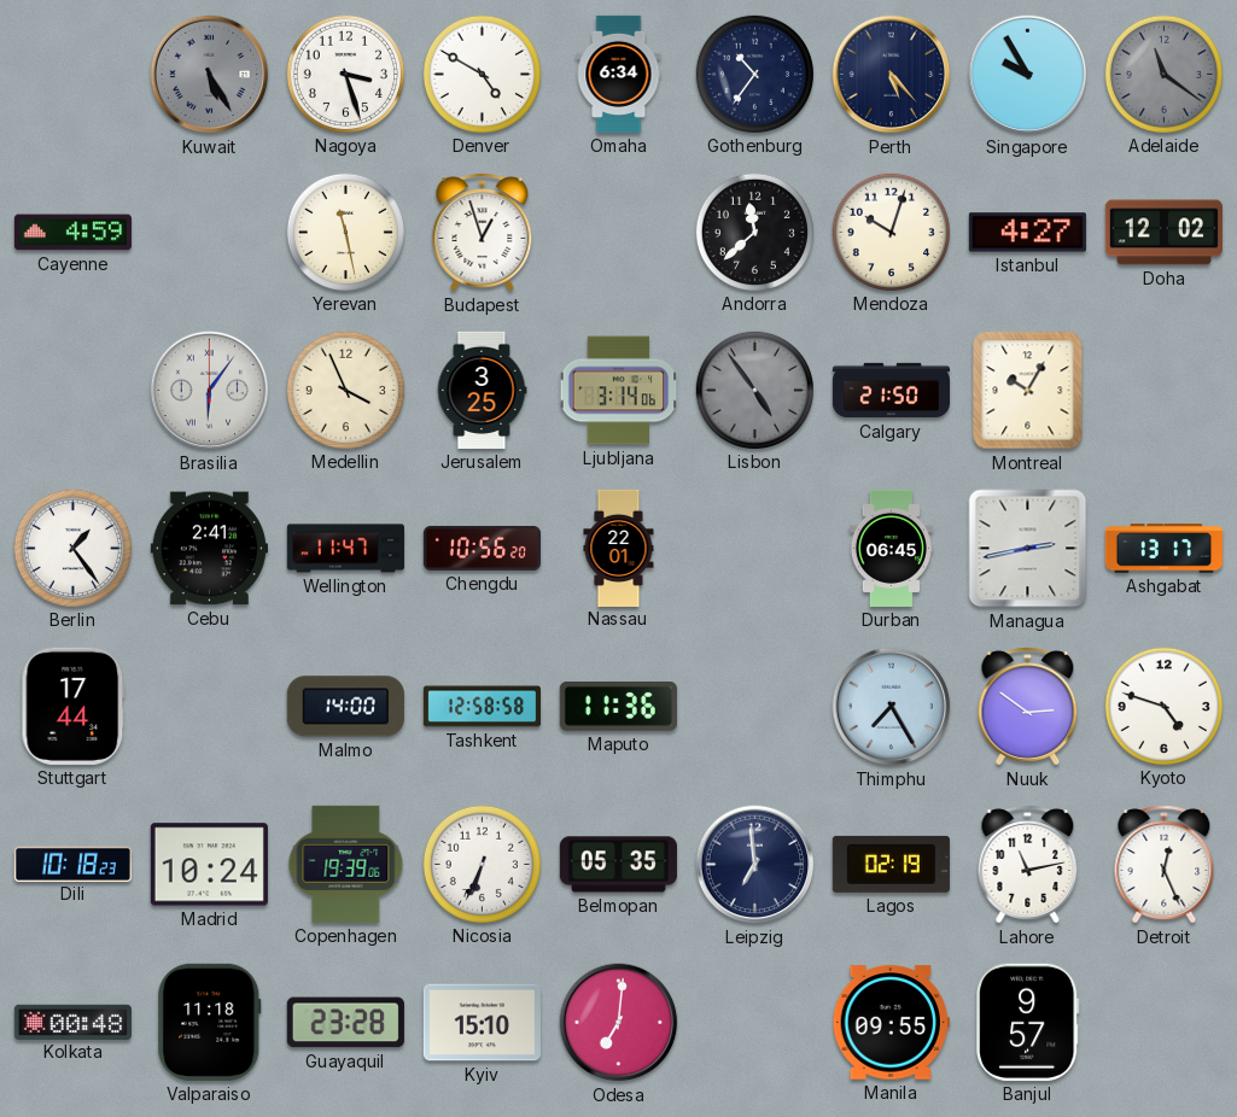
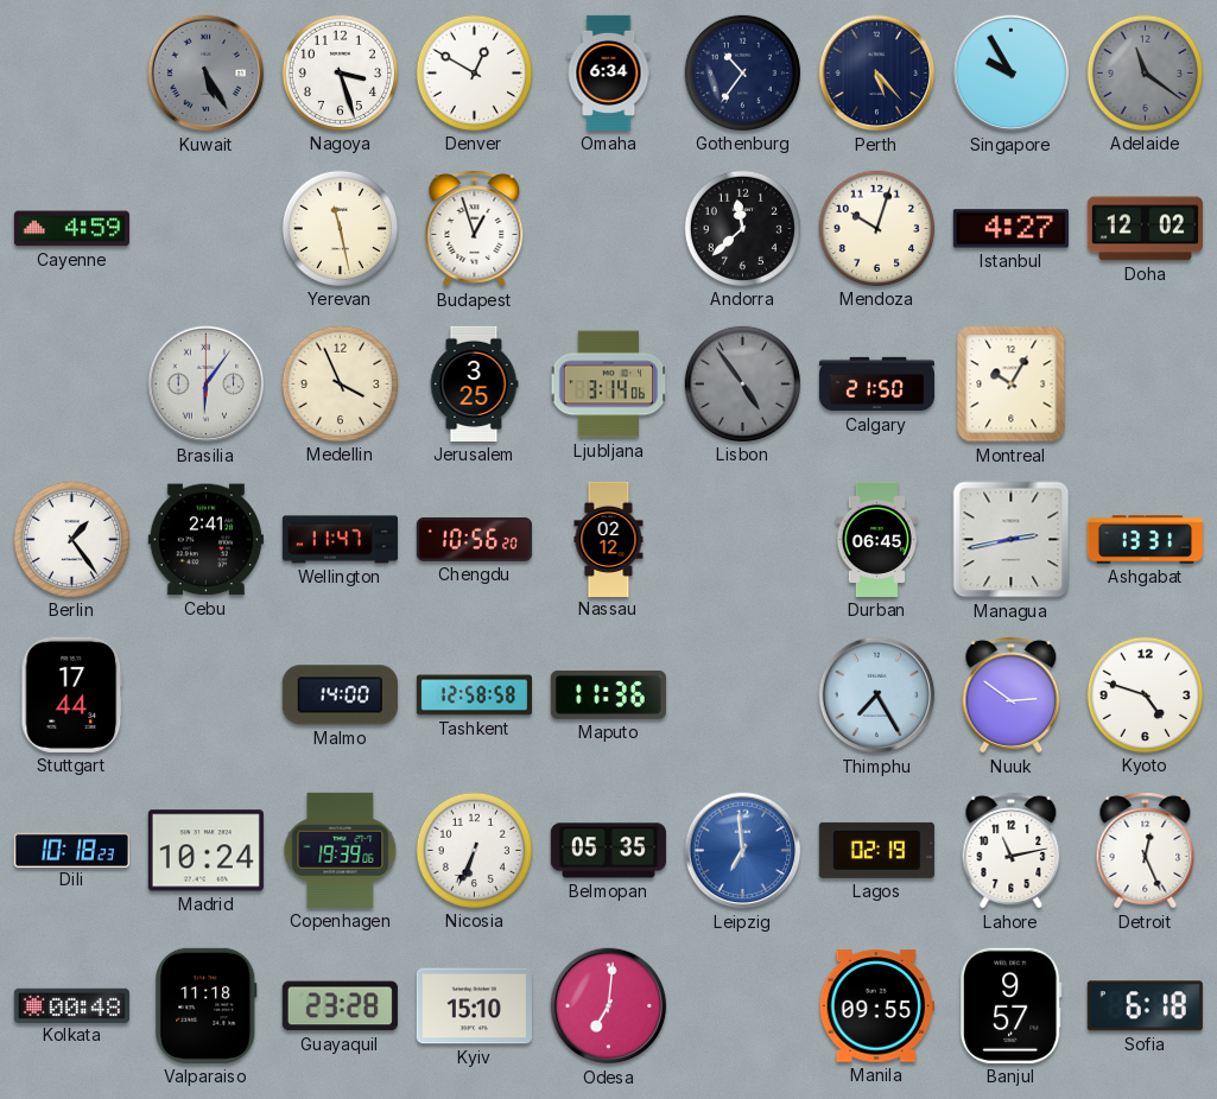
Denver: 4:50 -> 12:50 (474, 72)
Nassau: 22:01 -> 02:12 (609, 539)
Ashgabat: 13:17 -> 13:31 (1145, 540)
Leipzig dial: navy -> blue (743, 851)
Sofia: none -> 6:18 (1145, 1006)
